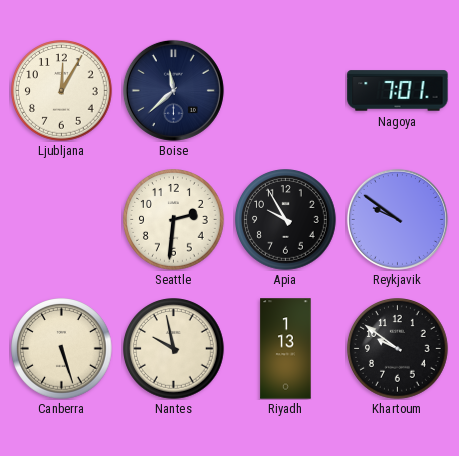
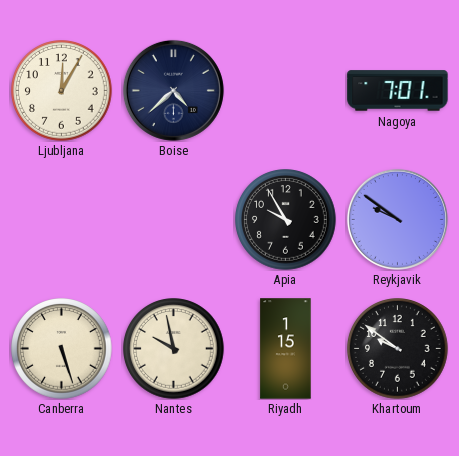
Boise: 11:38 -> 4:38 (173, 90)
Seattle: 2:31 -> none (174, 220)
Riyadh: 1:13 -> 1:15 (286, 349)
